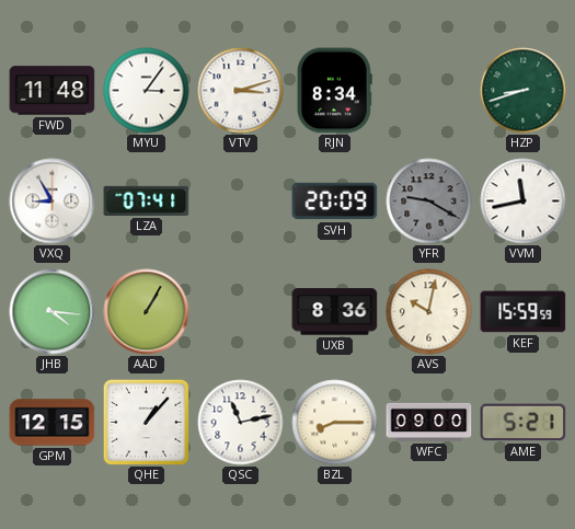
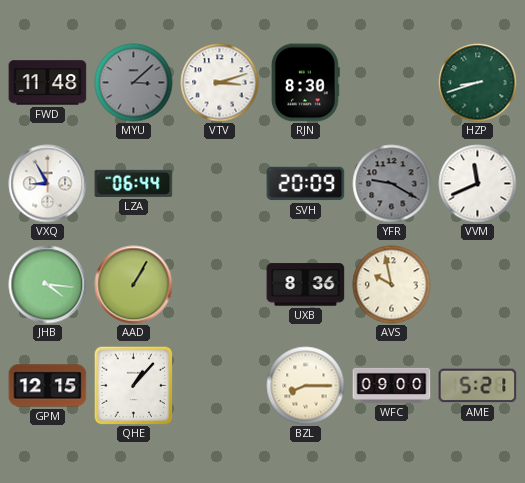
MYU: 3:06 -> 3:08 (134, 83)
MYU dial: white -> grey (134, 83)
RJN: 8:34 -> 8:30 (306, 83)
LZA: 07:41 -> 06:44 (134, 183)
VVM: 11:43 -> 11:41 (478, 184)
AVS: 10:02 -> 9:58 (392, 285)
KEF: 15:59 -> none (524, 312)
QSC: 11:13 -> none (241, 423)
